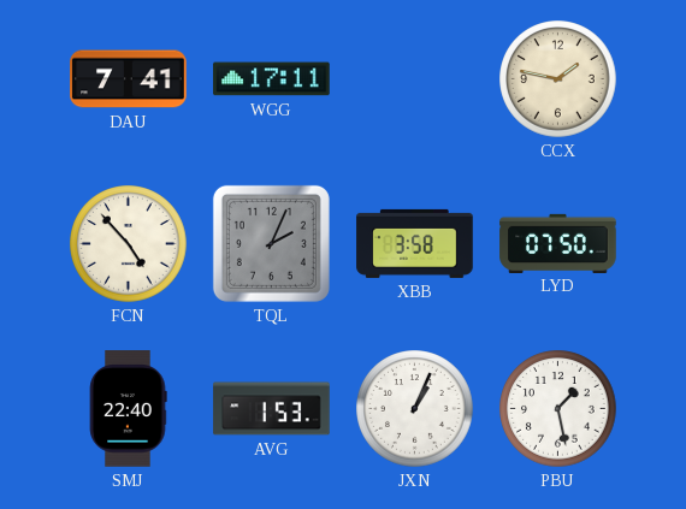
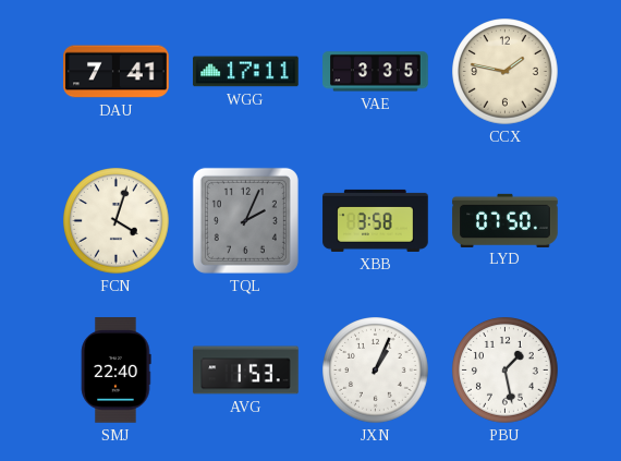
VAE: none -> 3:35 (376, 72)
FCN: 4:53 -> 4:03 (117, 221)
